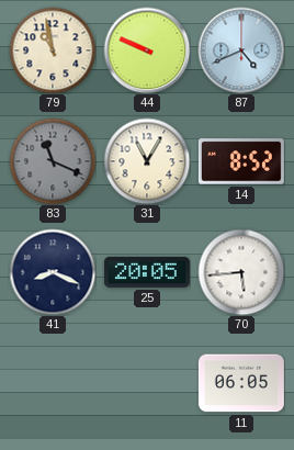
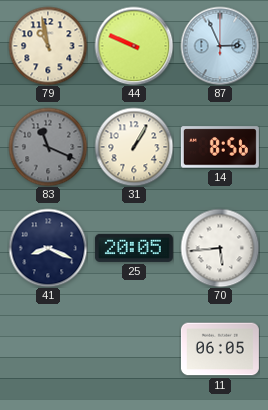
87: 4:41 -> 2:56 (220, 46)
31: 11:05 -> 1:05 (134, 147)
14: 8:52 -> 8:56 (220, 147)
